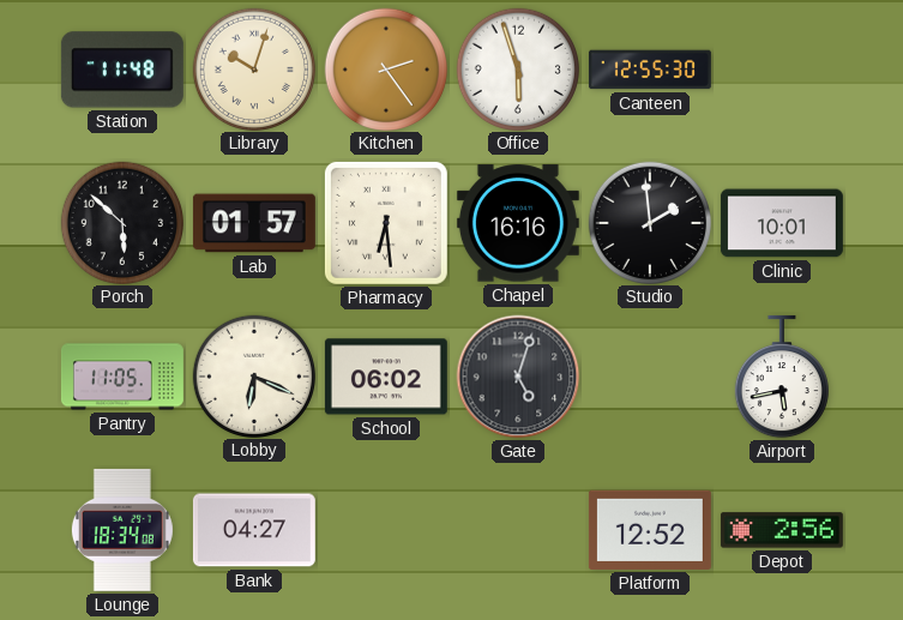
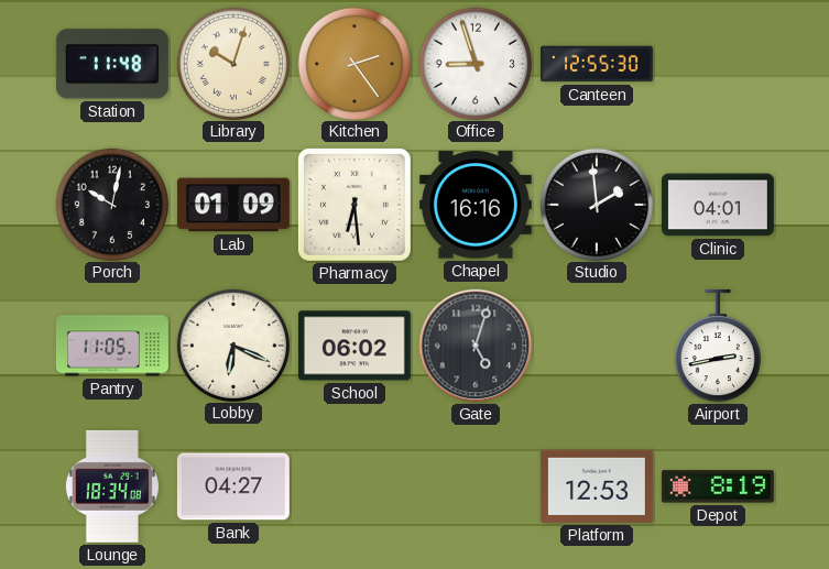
Office: 5:57 -> 8:57 (475, 63)
Porch: 5:52 -> 10:02 (111, 204)
Lab: 01:57 -> 01:09 (233, 205)
Clinic: 10:01 -> 04:01 (718, 205)
Airport: 5:43 -> 2:43 (717, 346)
Platform: 12:52 -> 12:53 (597, 486)
Depot: 2:56 -> 8:19 (718, 486)
